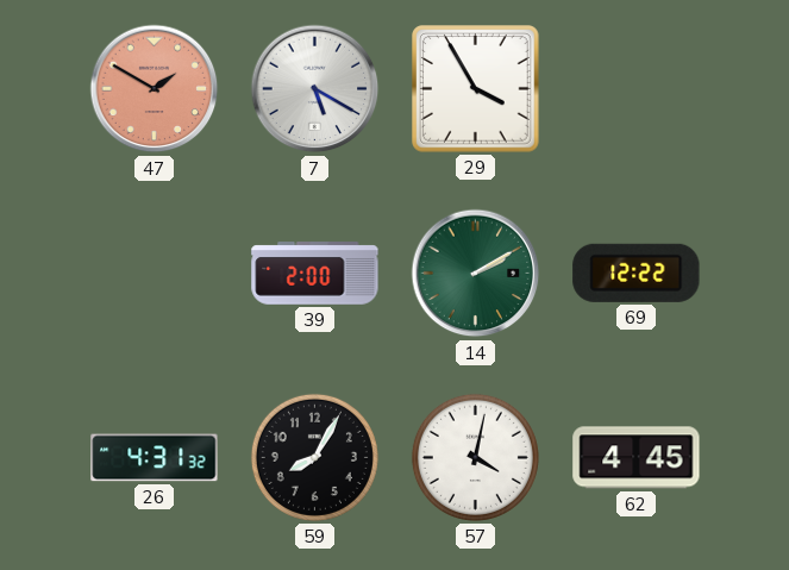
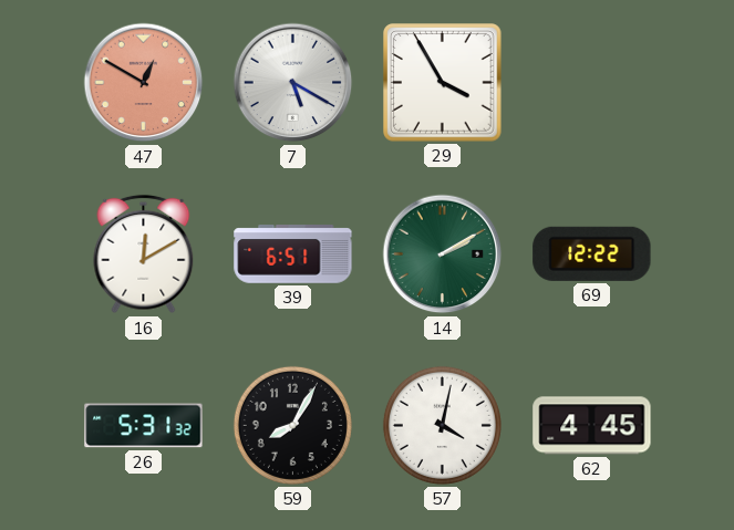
47: 1:50 -> 12:50 (144, 83)
16: none -> 12:10 (144, 254)
39: 2:00 -> 6:51 (293, 254)
26: 4:31 -> 5:31 (144, 426)
